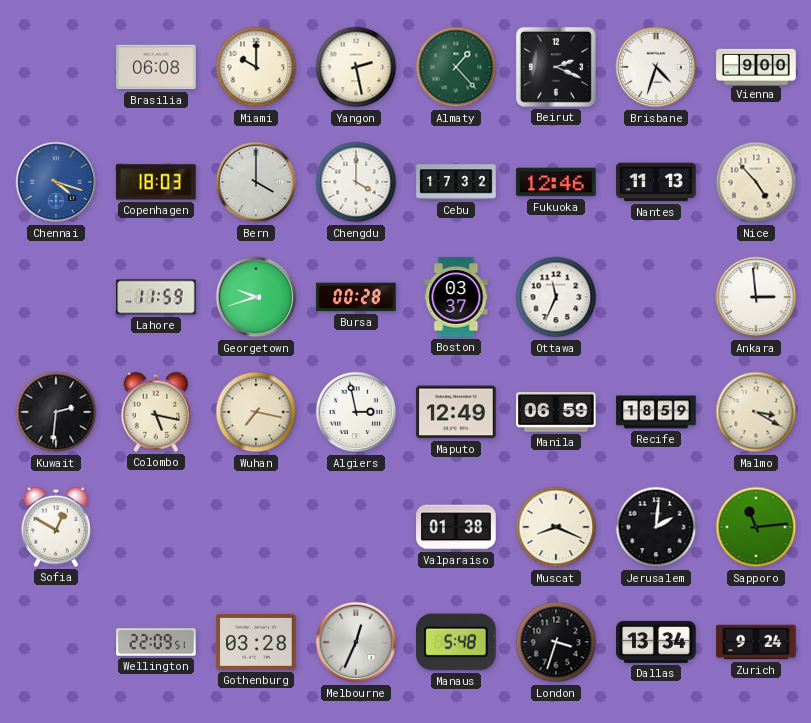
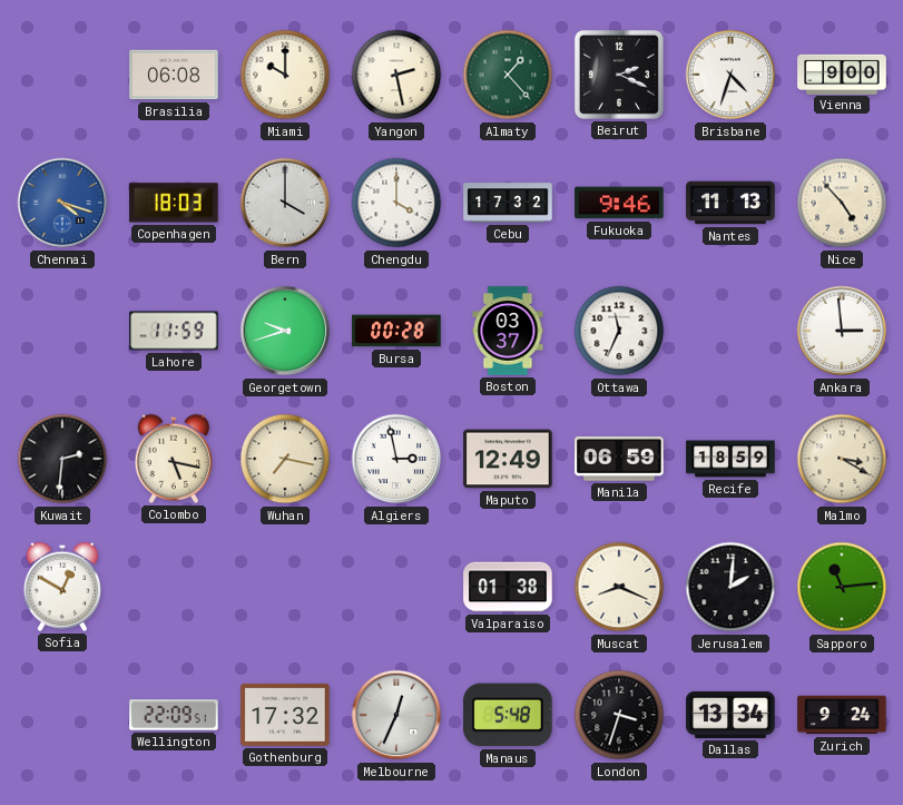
Fukuoka: 12:46 -> 9:46 (619, 203)
Gothenburg: 03:28 -> 17:32 (285, 715)
